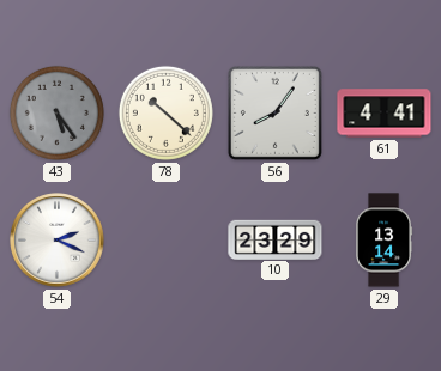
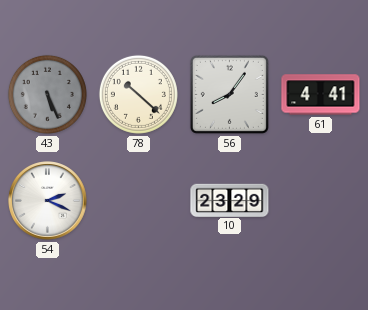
43: 5:24 -> 5:26 (47, 94)
29: 13:14 -> none (385, 241)
